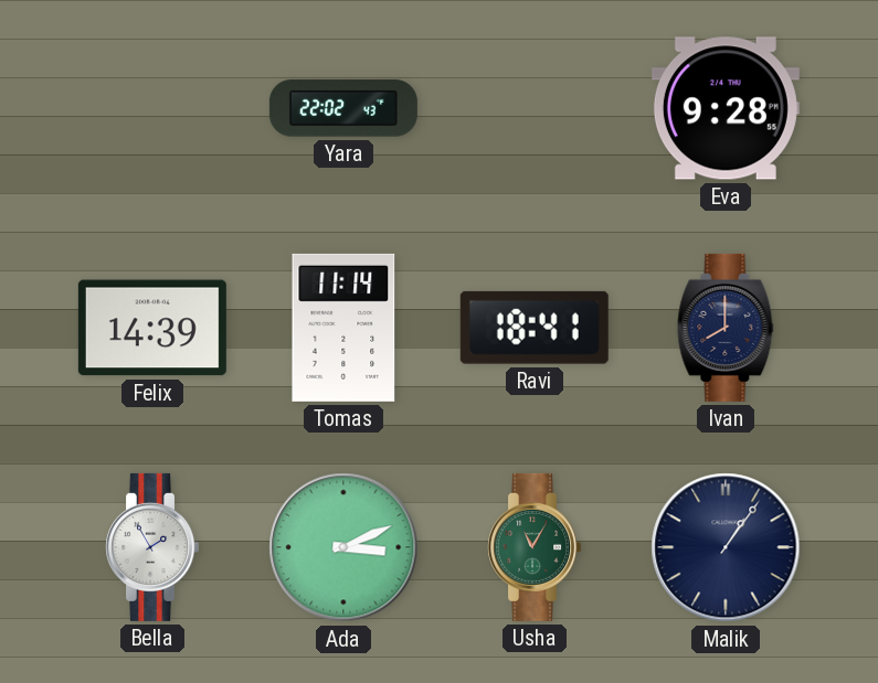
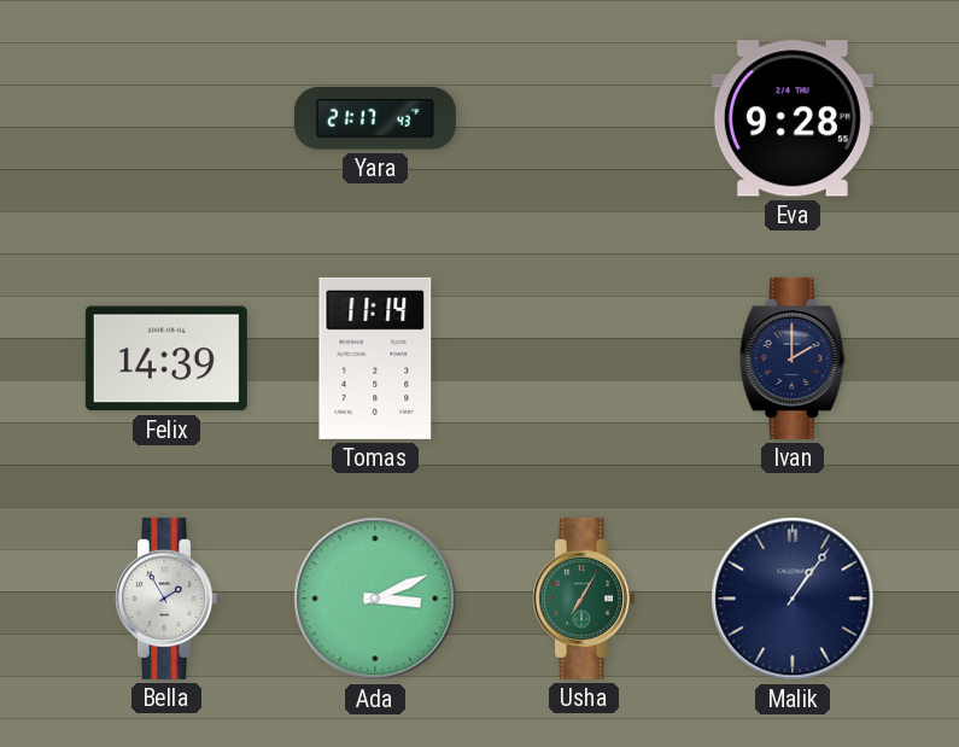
Yara: 22:02 -> 21:17 (375, 118)
Ravi: 18:41 -> none (535, 328)
Ivan: 8:00 -> 2:00 (793, 358)
Usha: 11:05 -> 7:05 (584, 599)
